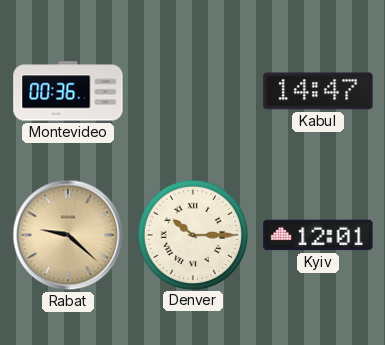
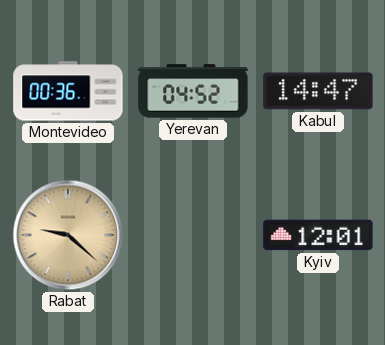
Yerevan: none -> 04:52 (193, 91)
Denver: 10:15 -> none (192, 234)
